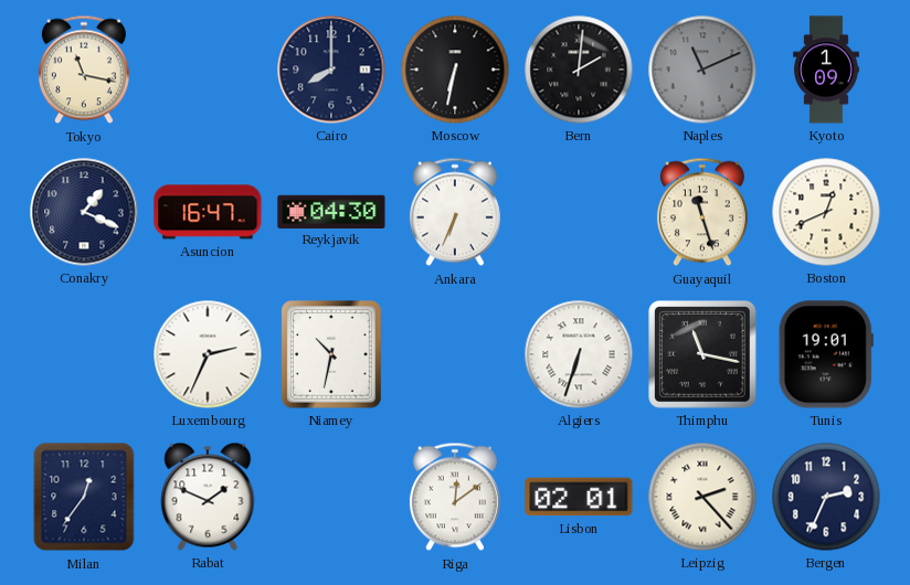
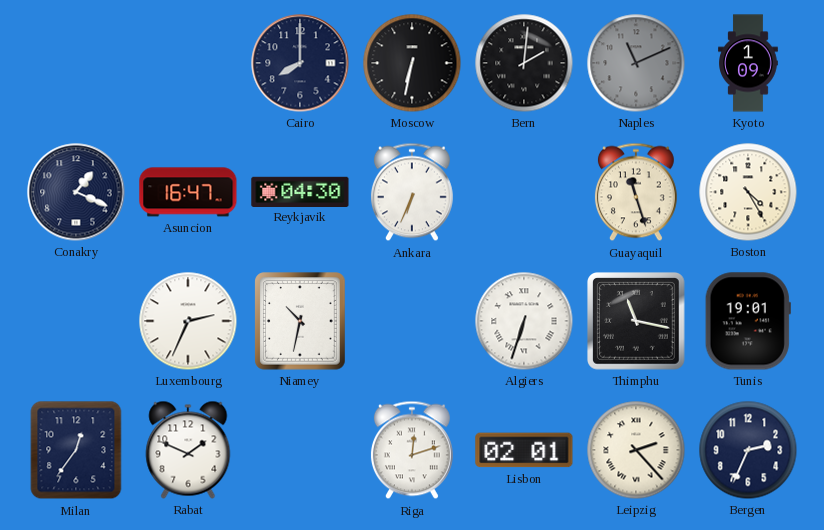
Tokyo: 11:17 -> none (84, 70)
Boston: 12:41 -> 4:25 (748, 192)
Riga: 12:09 -> 12:12 (412, 450)
